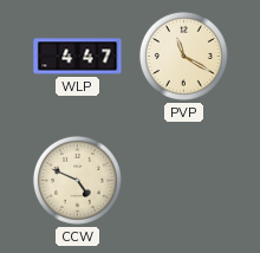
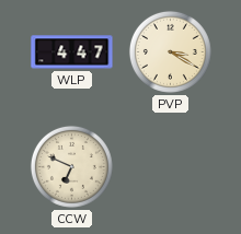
PVP: 11:20 -> 3:20 (170, 51)
CCW: 4:49 -> 6:49 (71, 166)
